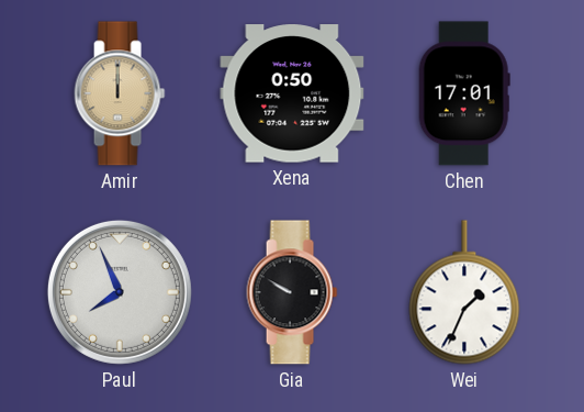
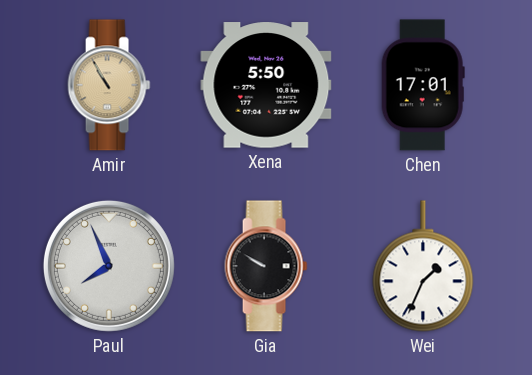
Amir: 12:00 -> 10:55 (109, 85)
Xena: 0:50 -> 5:50 (266, 85)
